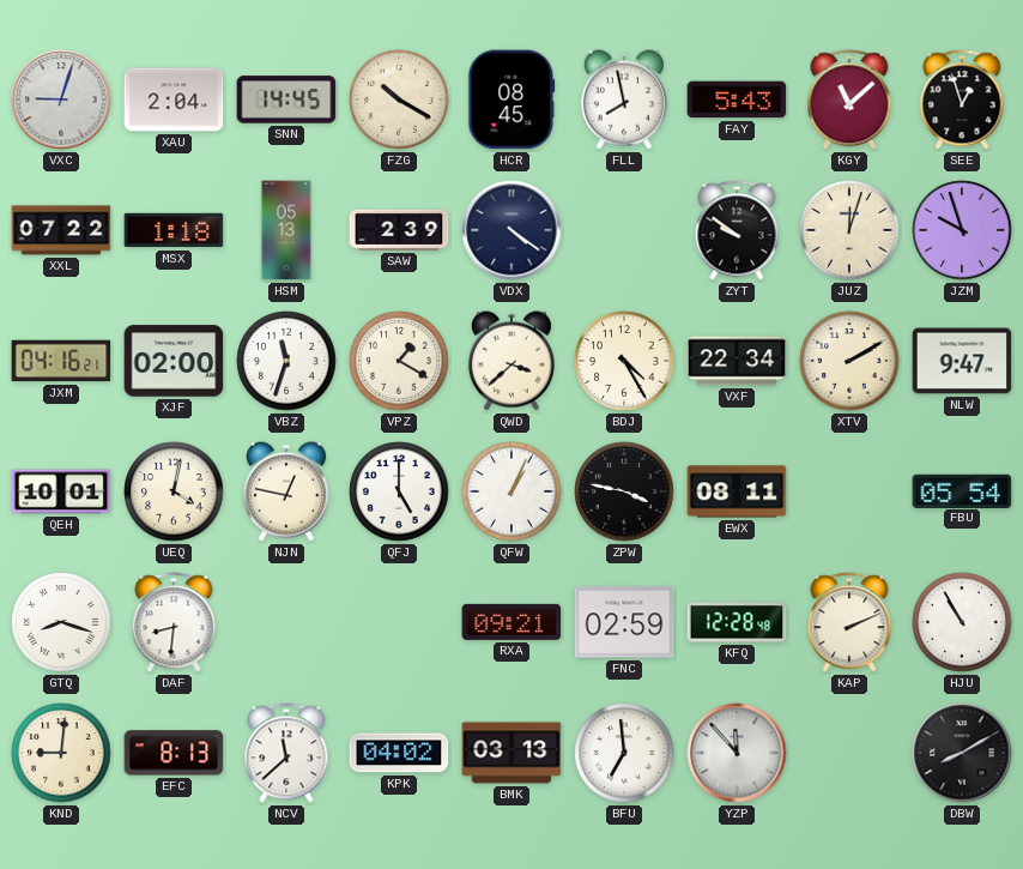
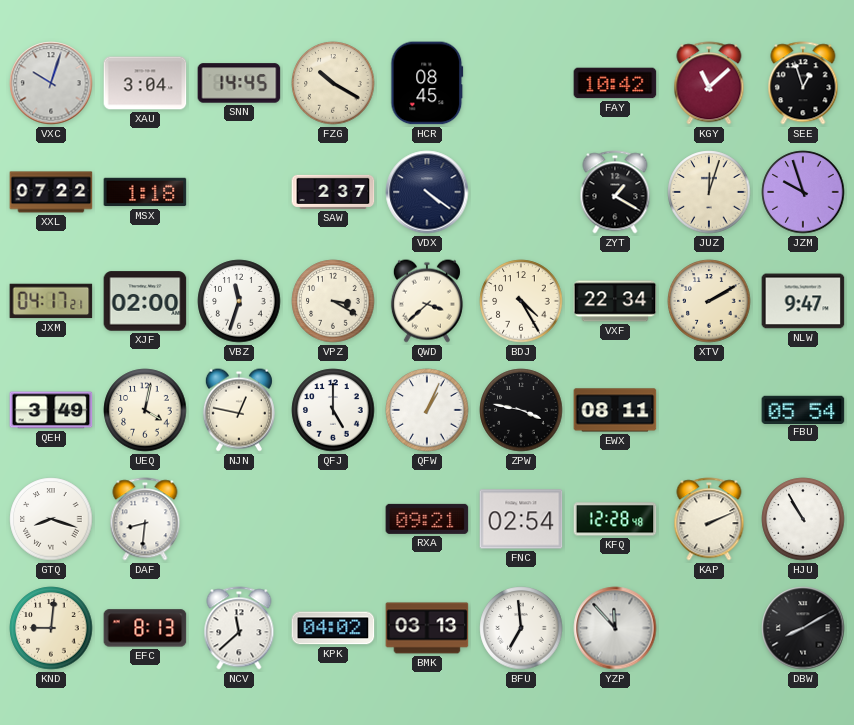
VXC: 9:03 -> 10:03 (51, 83)
XAU: 2:04 -> 3:04 (145, 83)
FLL: 7:58 -> none (624, 99)
FAY: 5:43 -> 10:42 (615, 83)
HSM: 05:13 -> none (286, 230)
SAW: 2:39 -> 2:37 (333, 192)
ZYT: 9:51 -> 1:20 (615, 192)
JXM: 04:16 -> 04:17 (51, 301)
VPZ: 1:20 -> 3:20 (333, 301)
QEH: 10:01 -> 3:49 (51, 410)
FNC: 02:59 -> 02:54 (521, 519)
